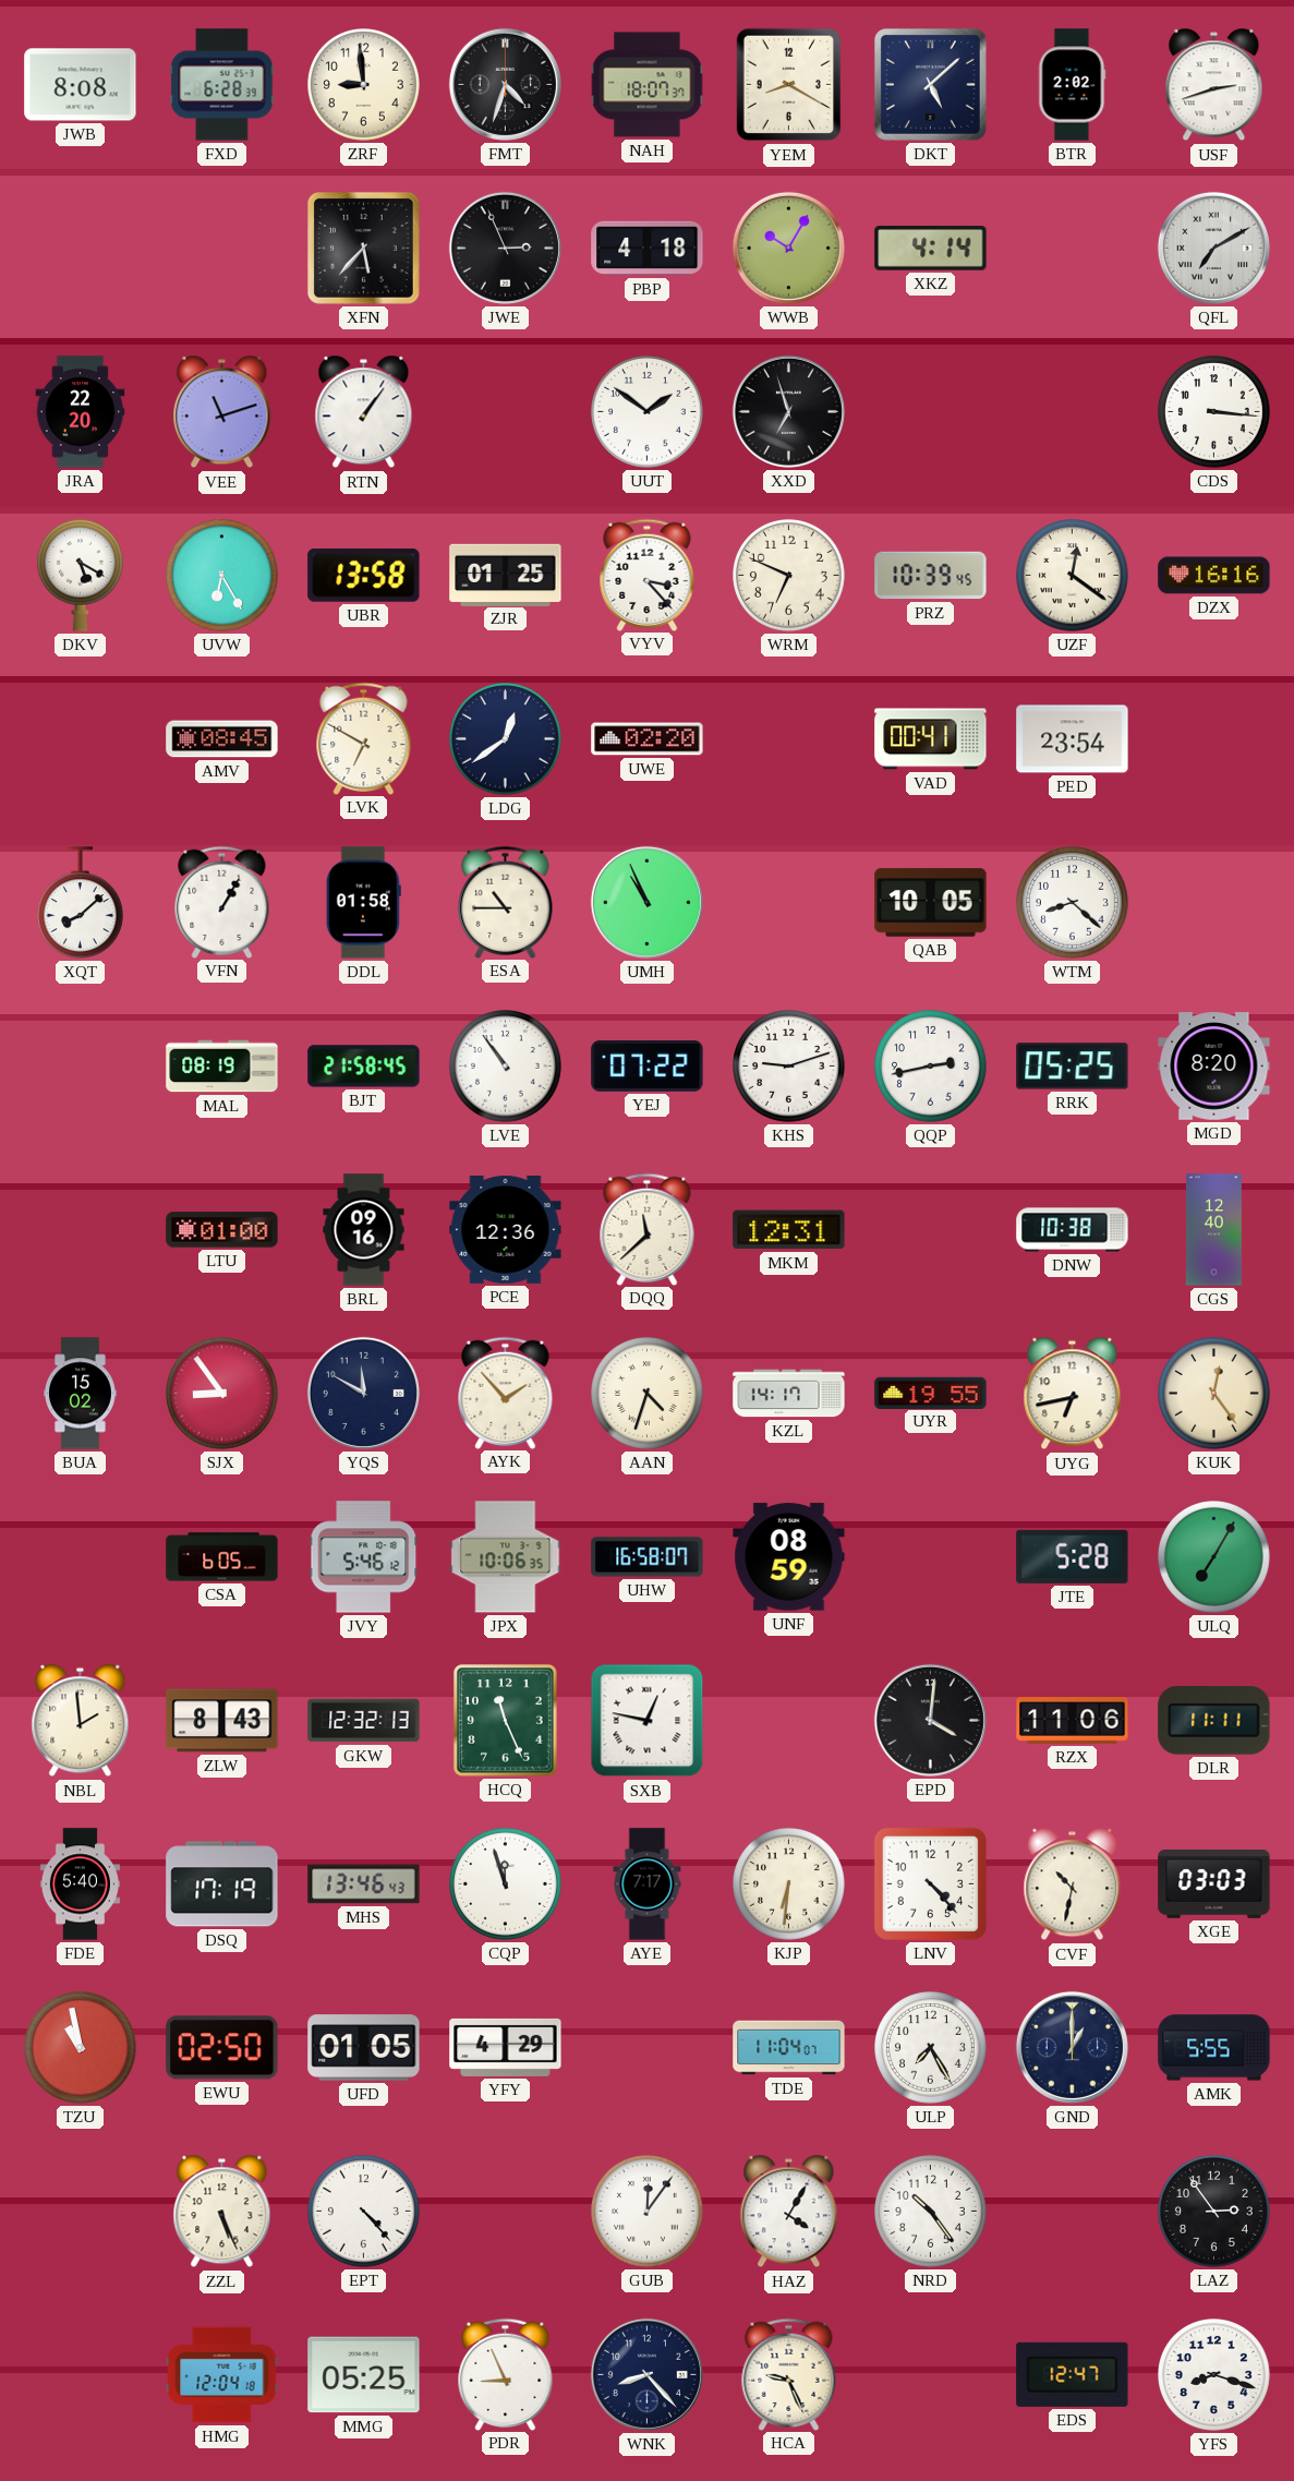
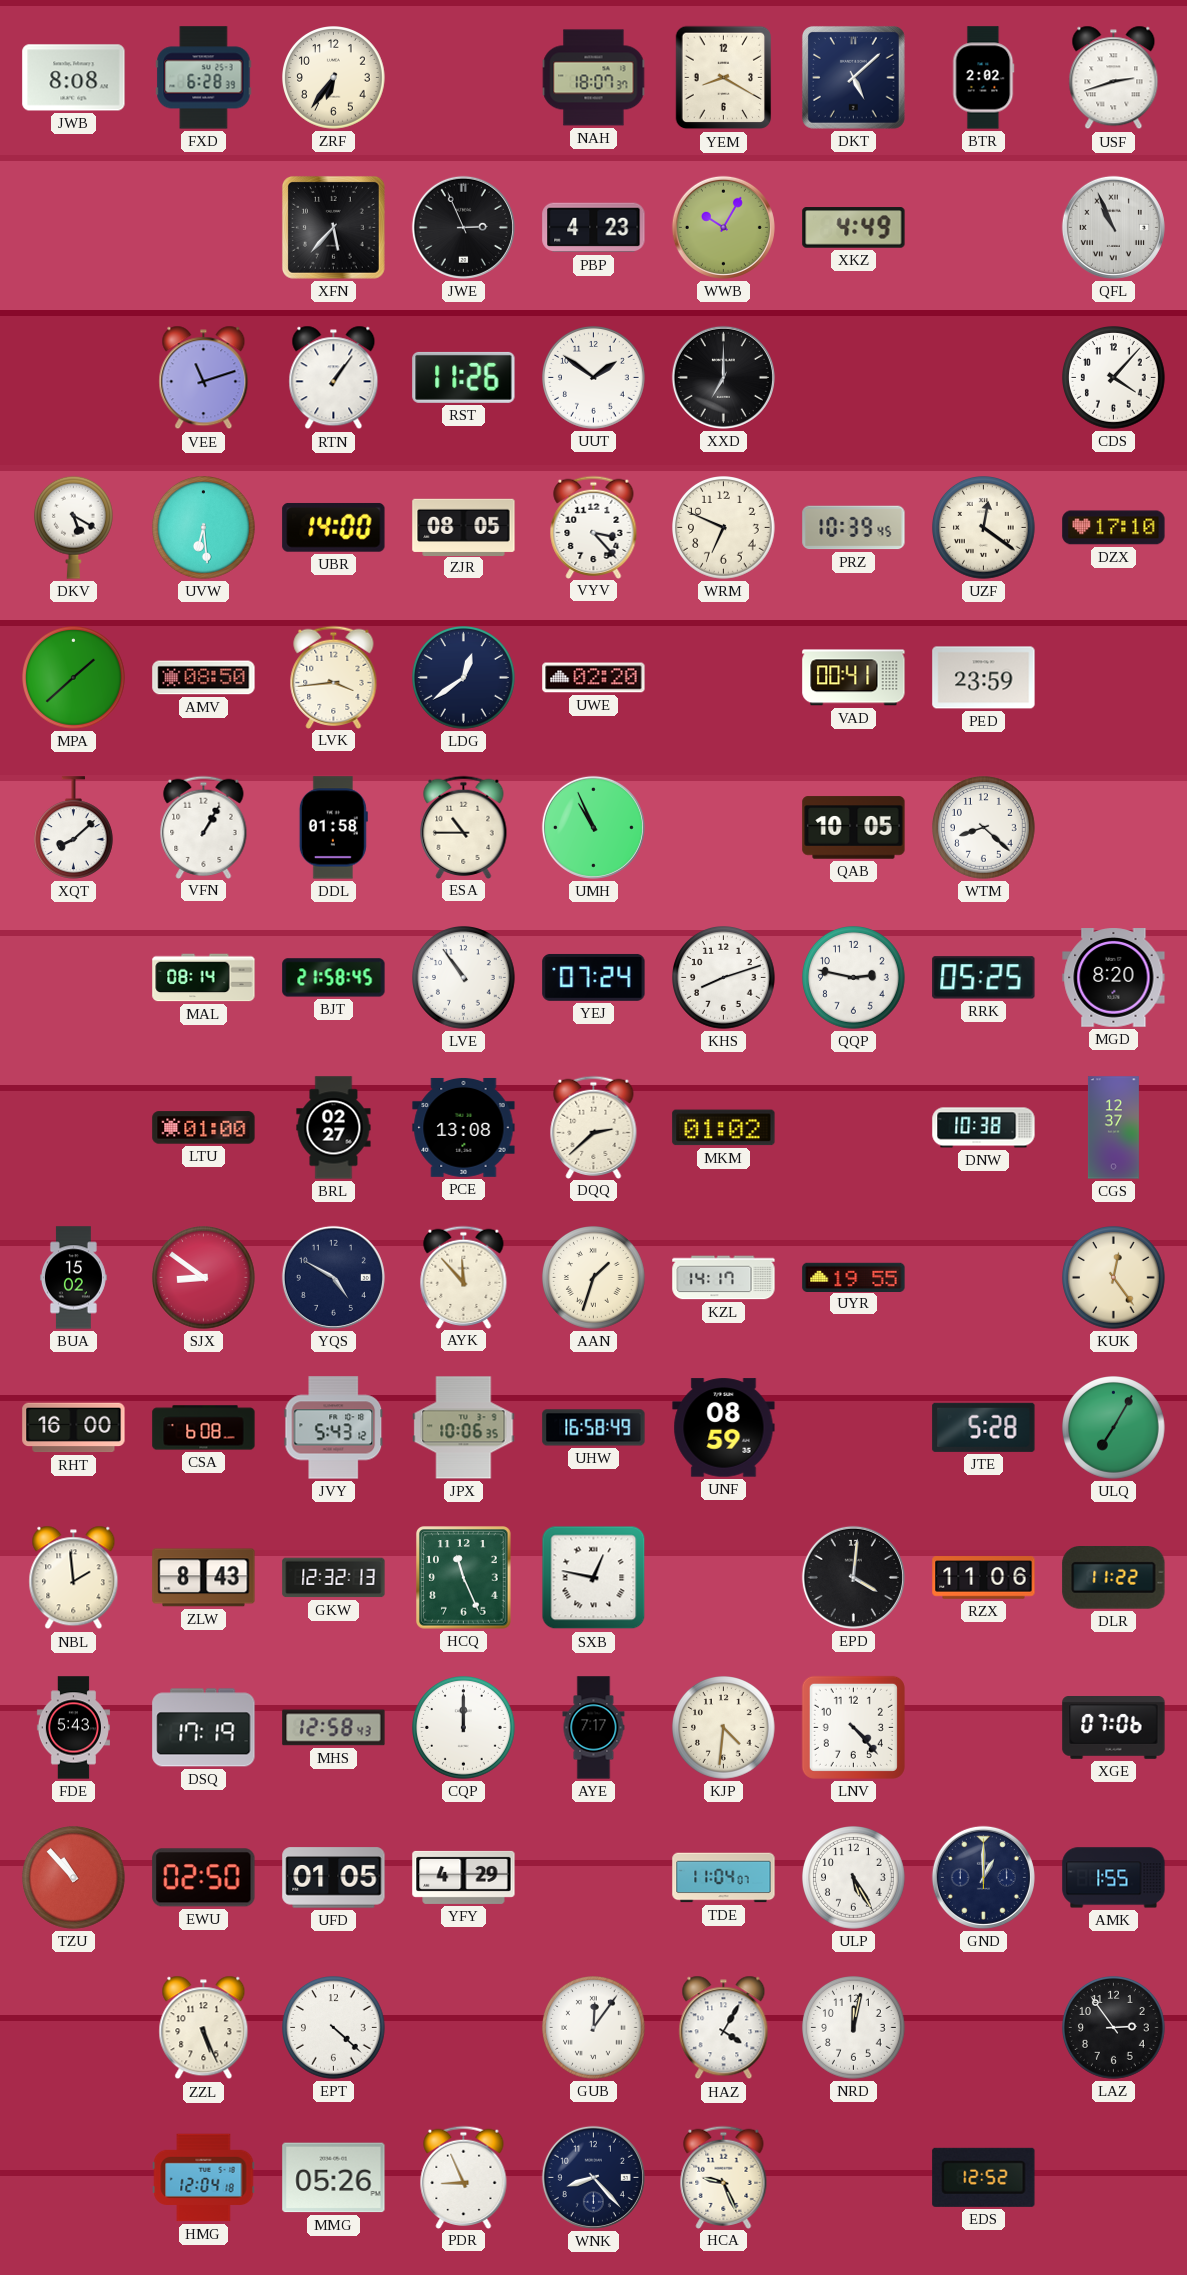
ZRF: 8:59 -> 6:36 (334, 78)
FMT: 4:33 -> none (505, 84)
PBP: 4:18 -> 4:23 (594, 228)
XKZ: 4:14 -> 4:49 (854, 228)
QFL: 7:10 -> 10:56 (1113, 227)
JRA: 22:20 -> none (81, 412)
RST: none -> 11:26 (464, 377)
XXD: 6:57 -> 7:00 (723, 377)
CDS: 3:16 -> 4:07 (1114, 378)
UVW: 6:25 -> 6:29 (204, 528)
UBR: 13:58 -> 14:00 (334, 527)
ZJR: 01:25 -> 08:05 (464, 527)
DZX: 16:16 -> 17:10 (1114, 528)
MPA: none -> 1:38 (74, 678)
AMV: 08:45 -> 08:50 (204, 678)
LVK: 6:50 -> 3:44 (334, 677)
PED: 23:54 -> 23:59 (984, 678)
MAL: 08:19 -> 08:14 (204, 978)
YEJ: 07:22 -> 07:24 (594, 977)
KHS: 9:12 -> 8:12 (724, 978)
QQP: 2:43 -> 2:47 (854, 978)
BRL: 09:16 -> 02:27 (334, 1128)
PCE: 12:36 -> 13:08 (464, 1127)
DQQ: 11:38 -> 2:38 (594, 1127)
MKM: 12:31 -> 01:02 (724, 1128)
CGS: 12:40 -> 12:37 (1113, 1128)
SJX: 8:54 -> 8:51 (204, 1278)
YQS: 11:50 -> 4:50 (333, 1277)
AYK: 1:53 -> 11:53 (464, 1277)
AAN: 4:33 -> 1:33 (594, 1278)
UYG: 6:43 -> none (1073, 1394)
RHT: none -> 16:00 (74, 1428)
CSA: 6:05 -> 6:08 (204, 1428)
JVY: 5:46 -> 5:43 (334, 1428)
UHW: 16:58:07 -> 16:58:49 (594, 1428)
DLR: 11:11 -> 11:22 (1114, 1578)
FDE: 5:40 -> 5:43 (73, 1728)
MHS: 13:46 -> 12:58 (334, 1728)
CQP: 11:57 -> 12:00 (464, 1728)
KJP: 6:31 -> 4:31 (724, 1728)
CVF: 10:32 -> none (1073, 1884)
XGE: 03:03 -> 07:06 (1114, 1728)
TZU: 10:58 -> 10:53 (74, 1878)
ULP: 7:25 -> 5:25 (854, 1878)
AMK: 5:55 -> 1:55 (1114, 1878)
EPT: 4:23 -> 4:22 (334, 2028)
NRD: 10:24 -> 12:02 (854, 2028)
MMG: 05:25 -> 05:26 (334, 2178)
EDS: 12:47 -> 12:52 (984, 2177)
YFS: 8:18 -> none (1214, 2375)
